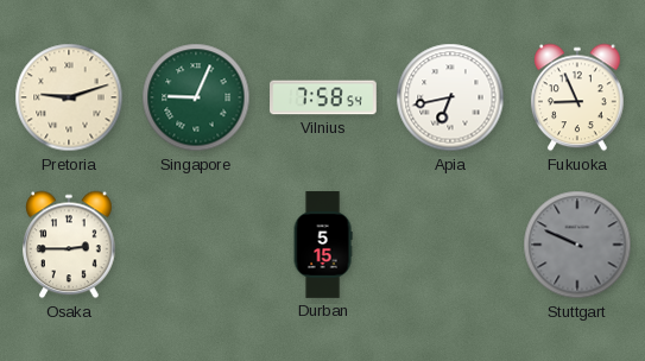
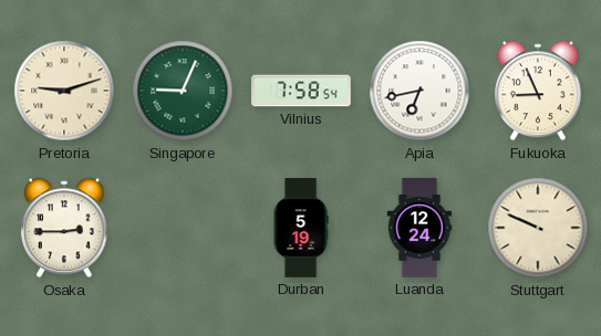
Durban: 5:15 -> 5:19 (301, 228)
Luanda: none -> 12:24 (419, 228)
Stuttgart dial: grey -> cream (538, 228)
